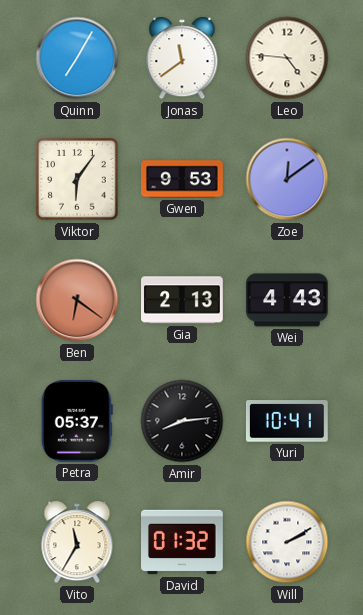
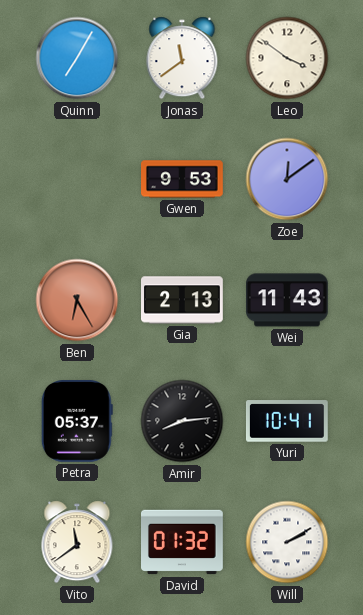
Leo: 4:46 -> 3:51 (287, 58)
Viktor: 6:06 -> none (77, 179)
Ben: 6:21 -> 6:25 (77, 300)
Wei: 4:43 -> 11:43 (288, 300)
Vito: 11:35 -> 11:39 (77, 542)
